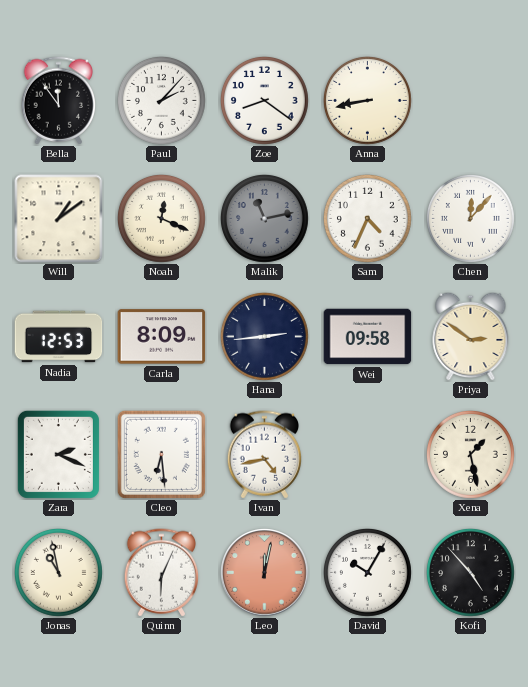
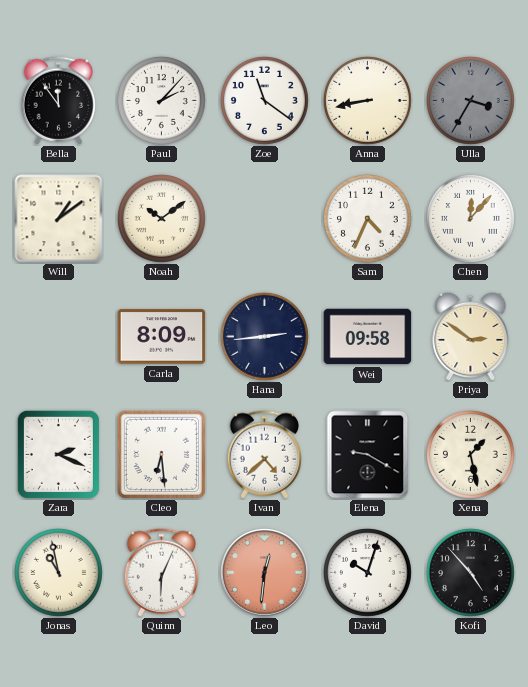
Zoe: 8:21 -> 11:21 (265, 101)
Ulla: none -> 3:35 (471, 101)
Noah: 12:19 -> 10:09 (162, 219)
Malik: 11:13 -> none (265, 219)
Nadia: 12:53 -> none (59, 337)
Ivan: 4:43 -> 4:38 (264, 455)
Elena: none -> 9:20 (368, 455)
Leo: 12:02 -> 12:31 (265, 573)
David: 10:05 -> 10:03 (368, 573)
